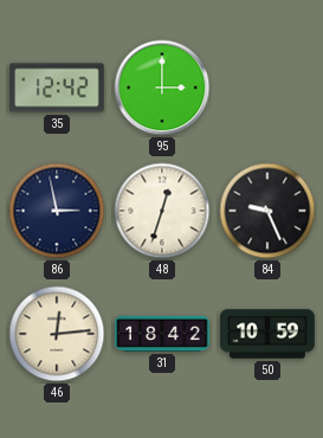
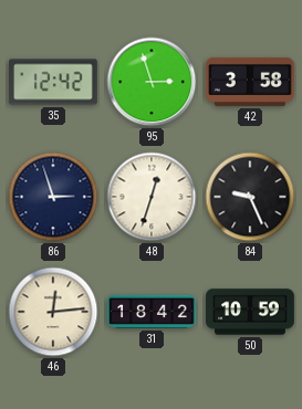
95: 3:00 -> 2:57 (152, 82)
42: none -> 3:58 (251, 82)
86: 2:58 -> 2:57 (53, 197)
